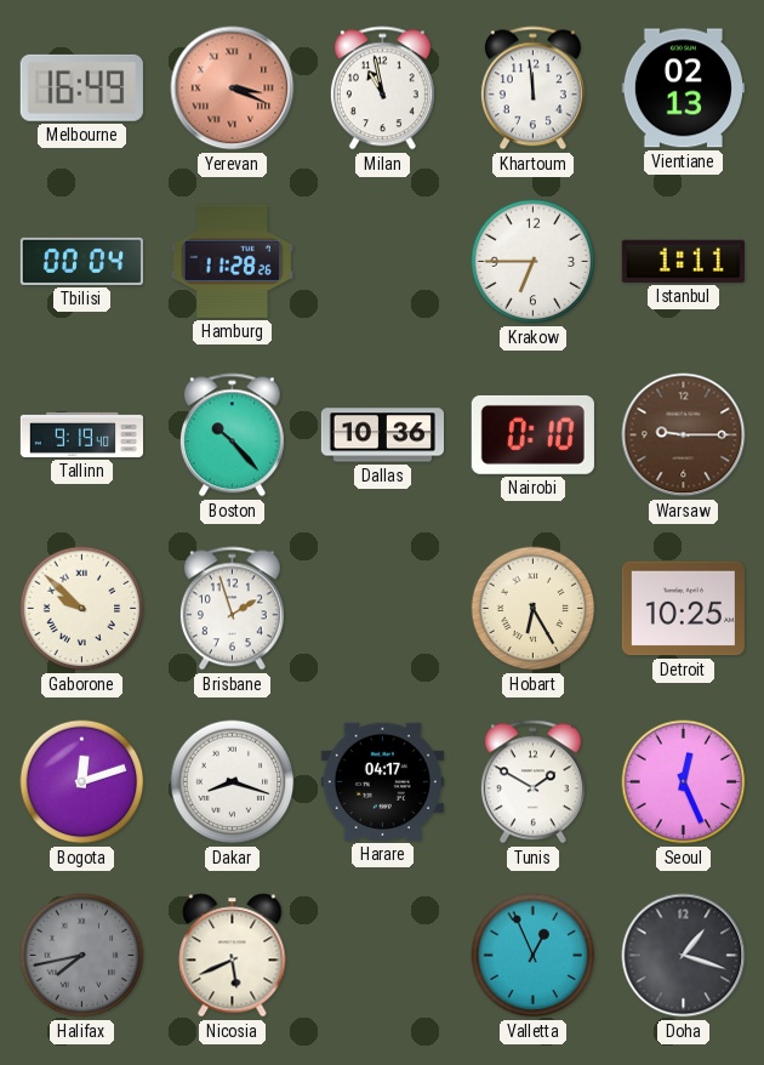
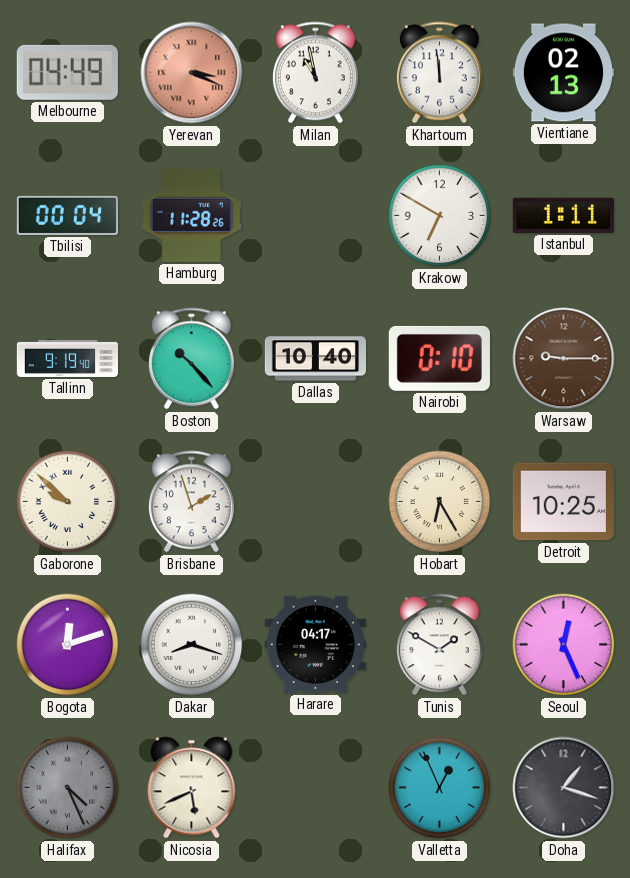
Melbourne: 16:49 -> 04:49 (67, 72)
Krakow: 6:45 -> 6:50 (440, 216)
Dallas: 10:36 -> 10:40 (315, 359)
Halifax: 7:43 -> 4:26 (68, 788)
